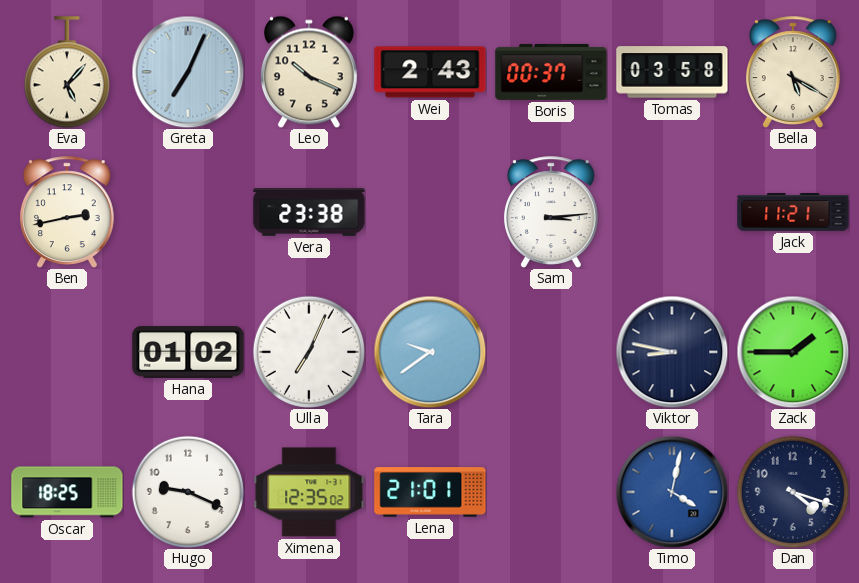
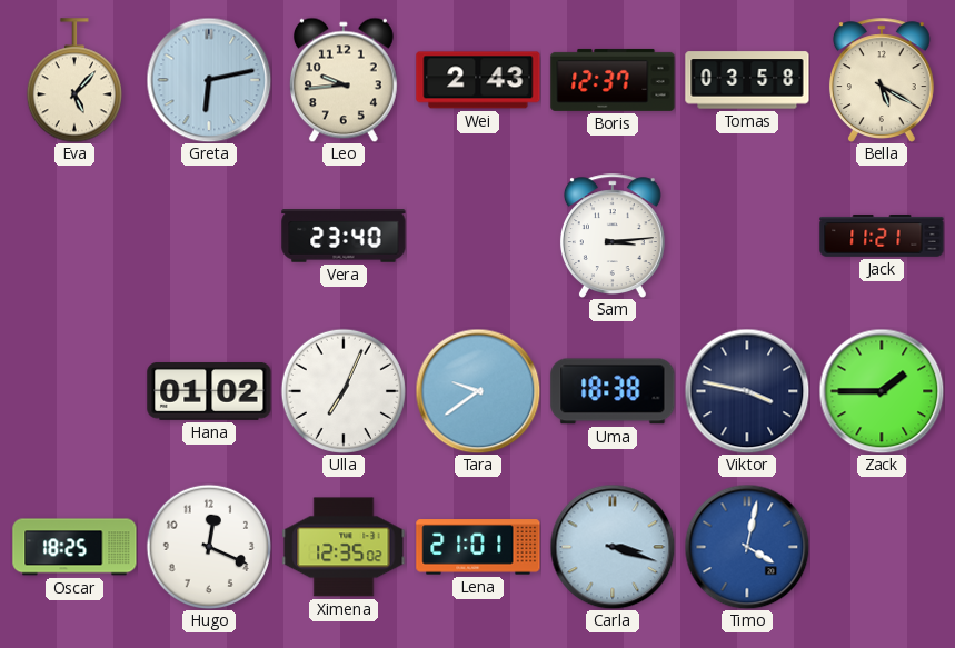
Greta: 7:04 -> 6:13 (209, 80)
Leo: 10:19 -> 9:44 (344, 80)
Boris: 00:37 -> 12:37 (613, 80)
Ben: 2:43 -> none (67, 212)
Vera: 23:38 -> 23:40 (344, 236)
Uma: none -> 18:38 (613, 391)
Viktor: 8:47 -> 3:47 (747, 391)
Hugo: 9:19 -> 12:19 (209, 547)
Carla: none -> 3:18 (613, 547)
Dan: 4:18 -> none (793, 492)
